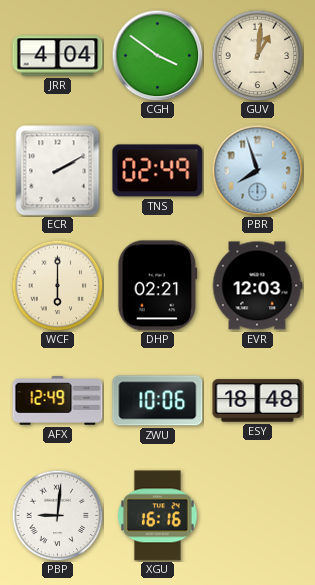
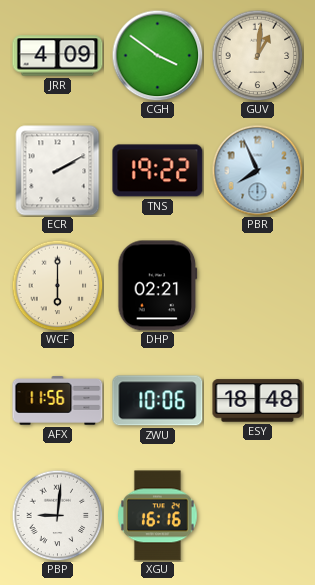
JRR: 4:04 -> 4:09 (58, 56)
TNS: 02:49 -> 19:22 (158, 171)
PBR: 7:57 -> 7:56 (257, 170)
EVR: 12:03 -> none (257, 286)
AFX: 12:49 -> 11:56 (58, 401)
